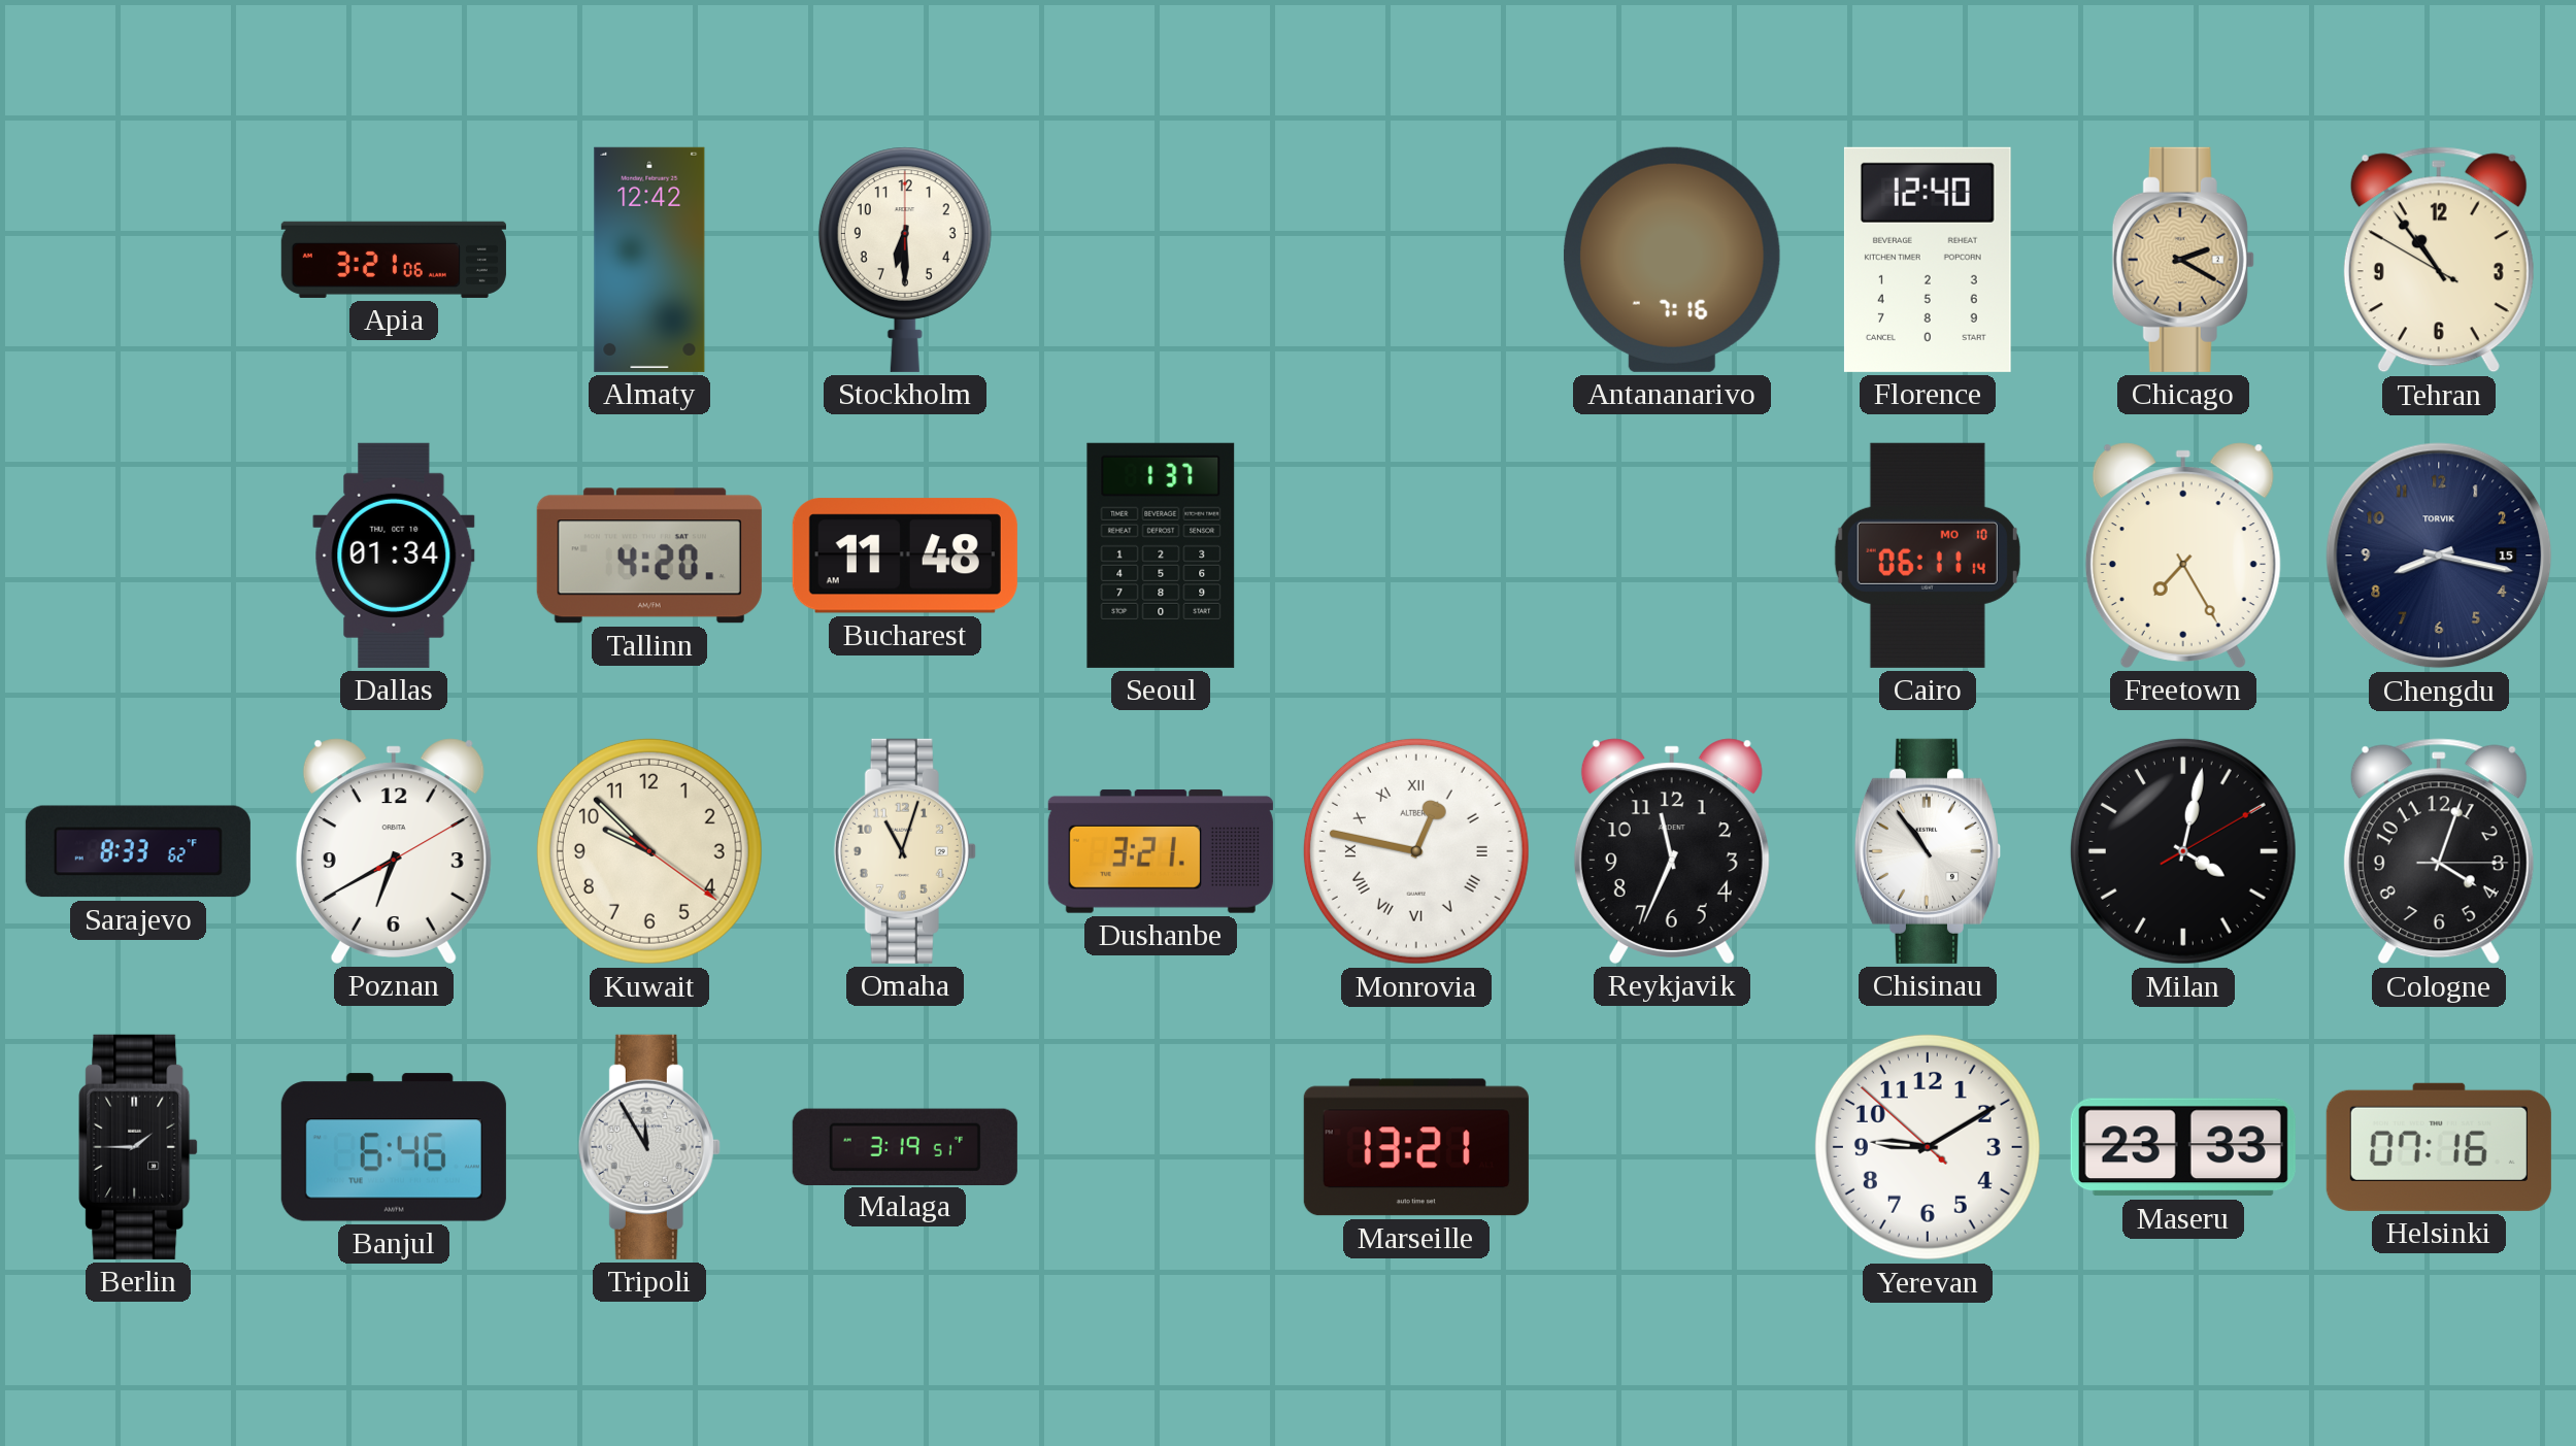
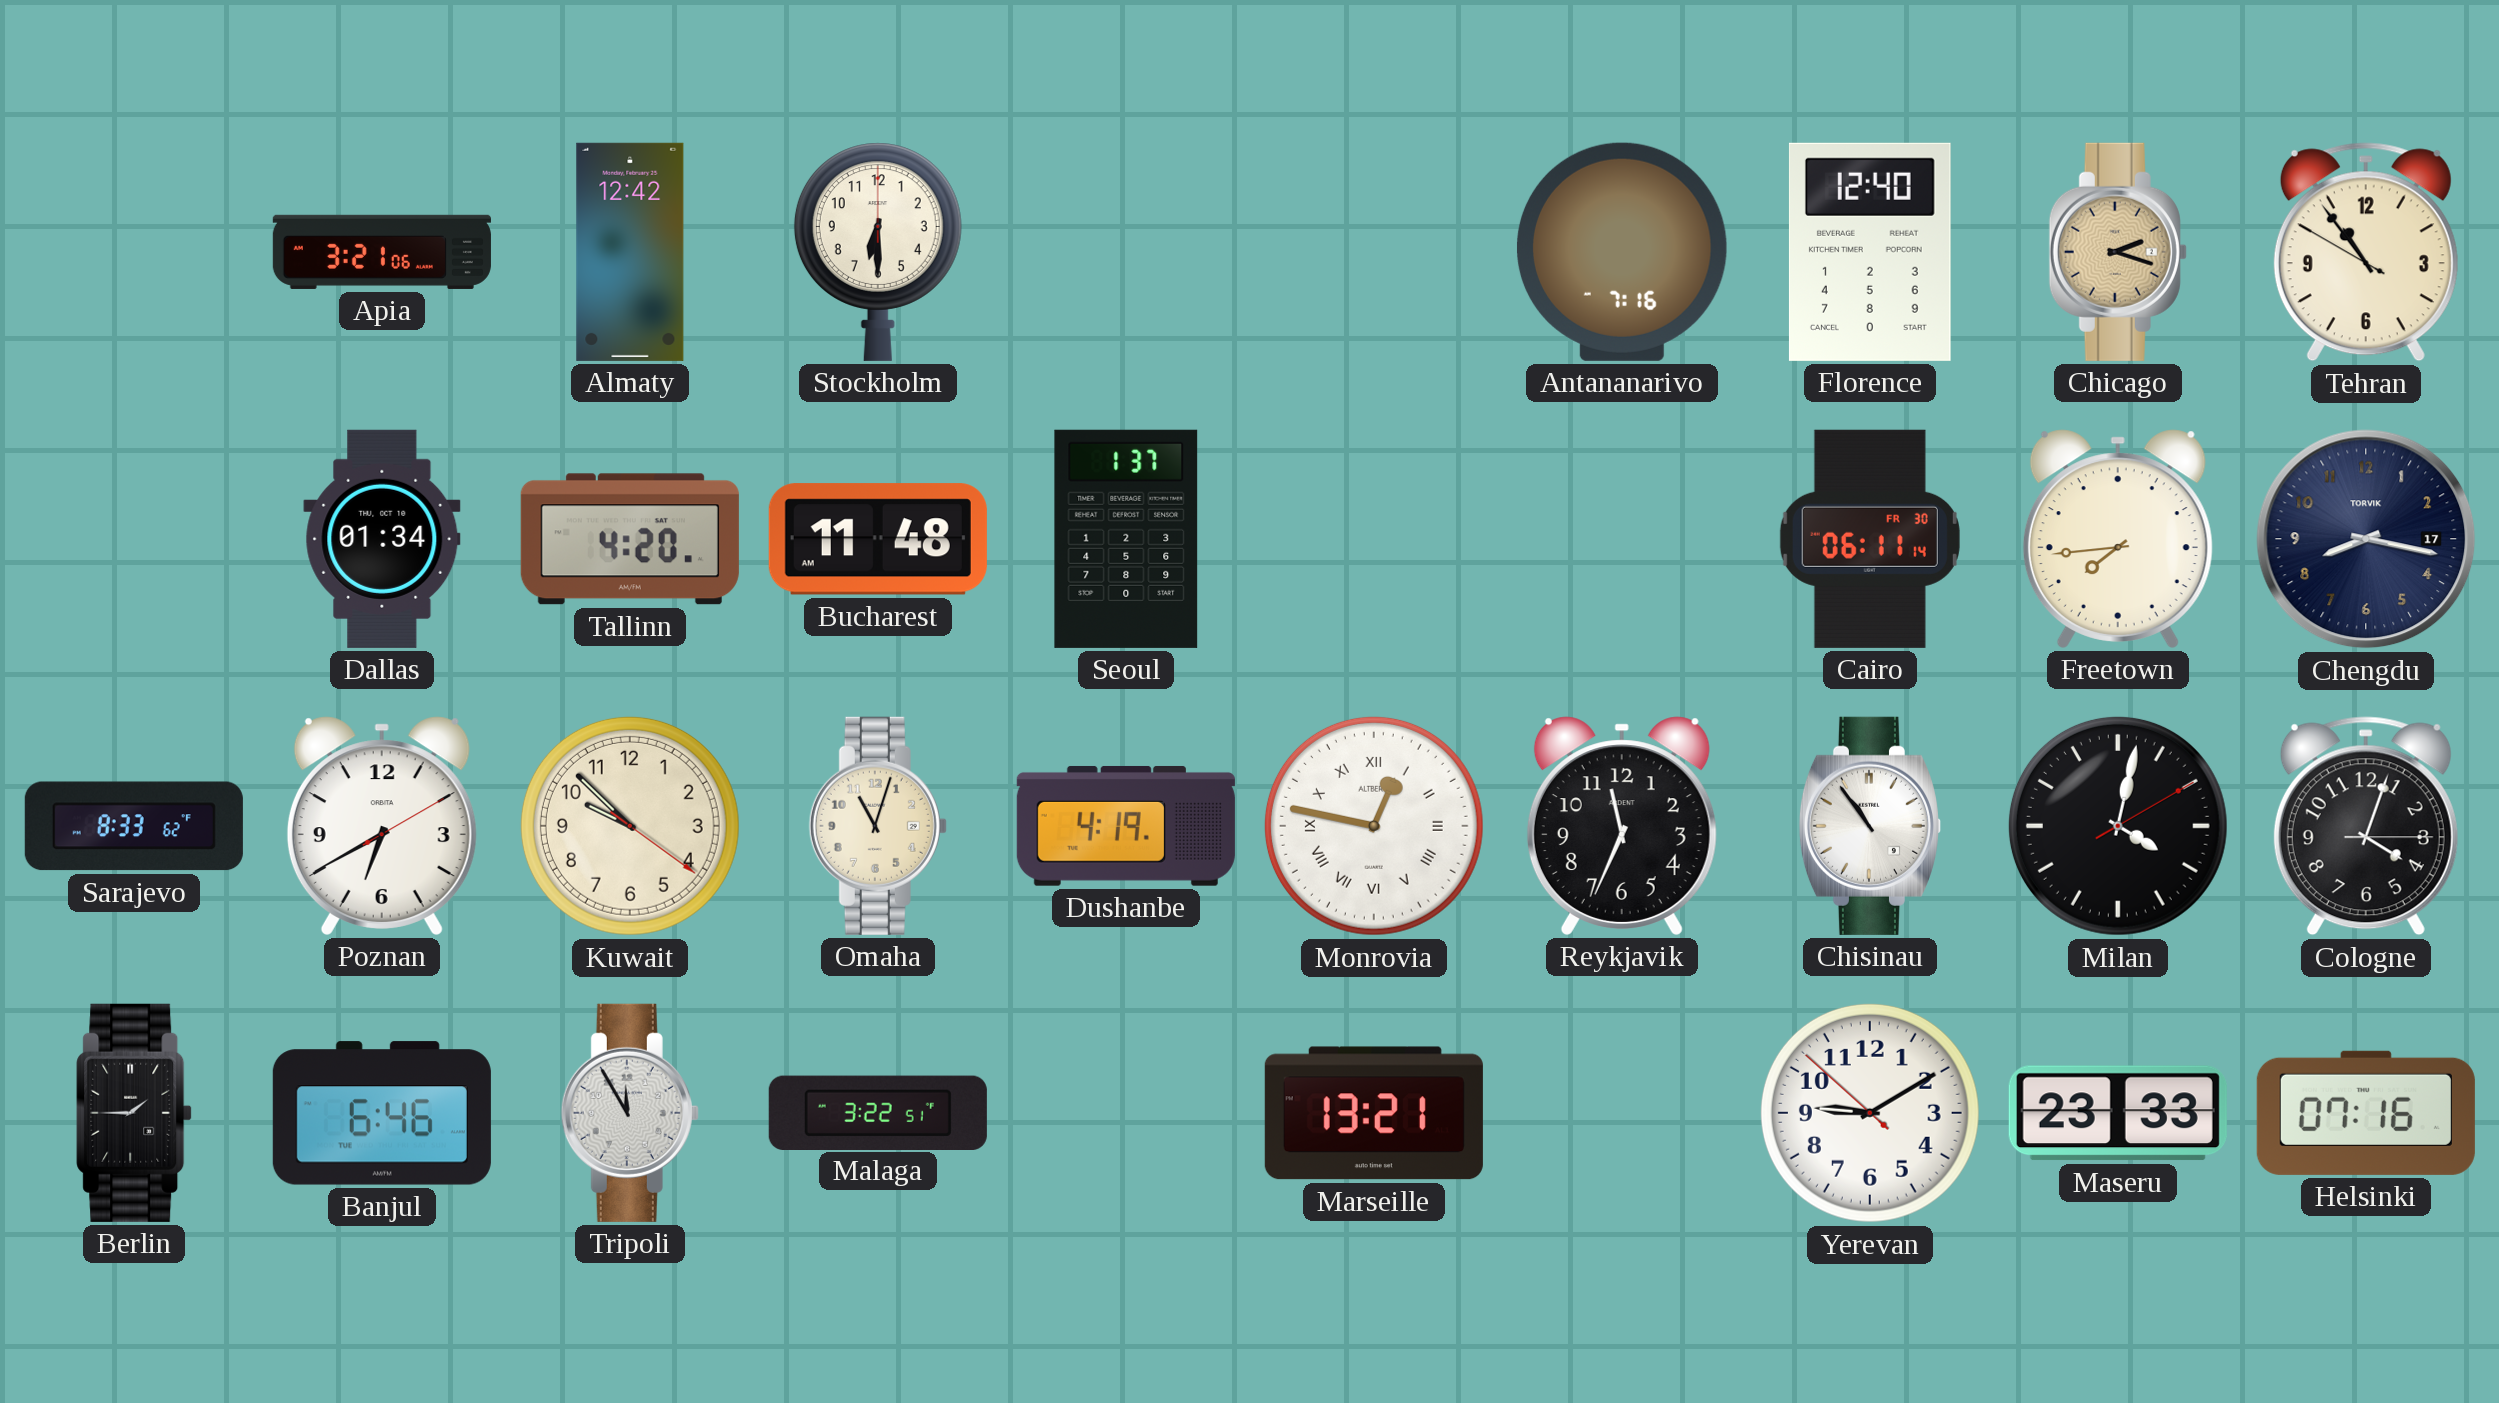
Chicago: 2:20 -> 2:18 (2118, 252)
Cairo date: MO 10 -> FR 30 (1870, 539)
Freetown: 7:25 -> 7:44 (2118, 539)
Chengdu date: 15 -> 17 (2366, 539)
Dushanbe: 3:21 -> 4:19 (1126, 826)
Malaga: 3:19 -> 3:22 (878, 1112)
